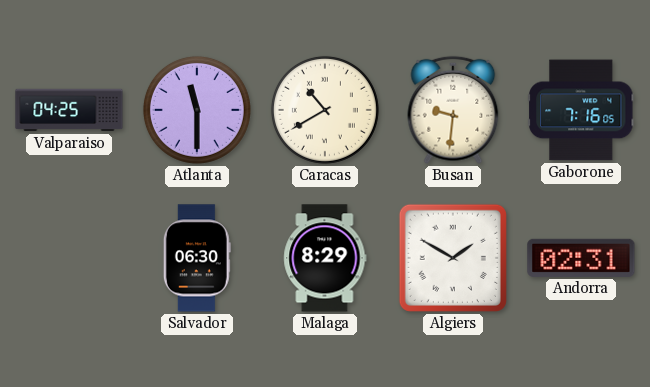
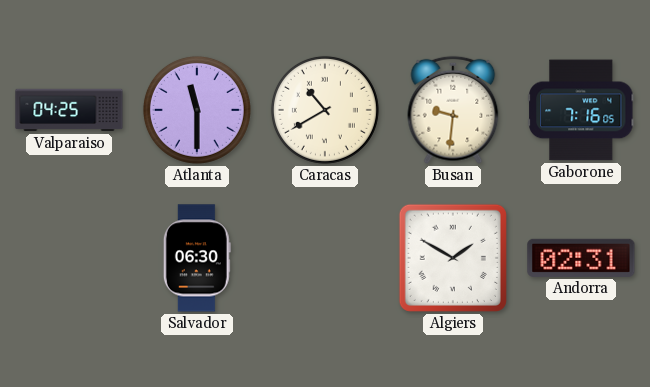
Malaga: 8:29 -> none (325, 258)
